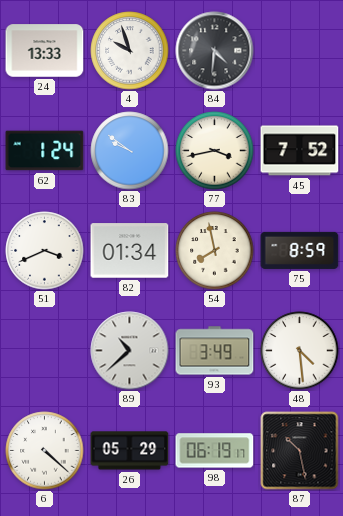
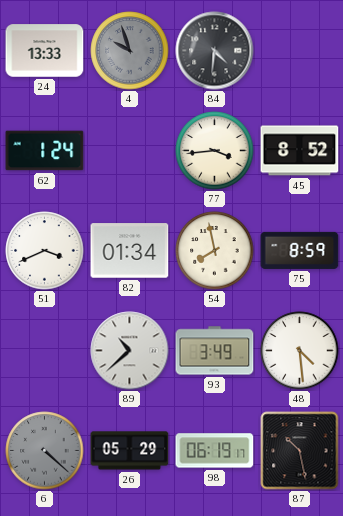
4 dial: white -> grey (130, 51)
83: 9:51 -> none (130, 151)
77: 3:43 -> 3:44 (215, 151)
45: 7:52 -> 8:52 (300, 151)
6 dial: white -> grey (45, 451)
